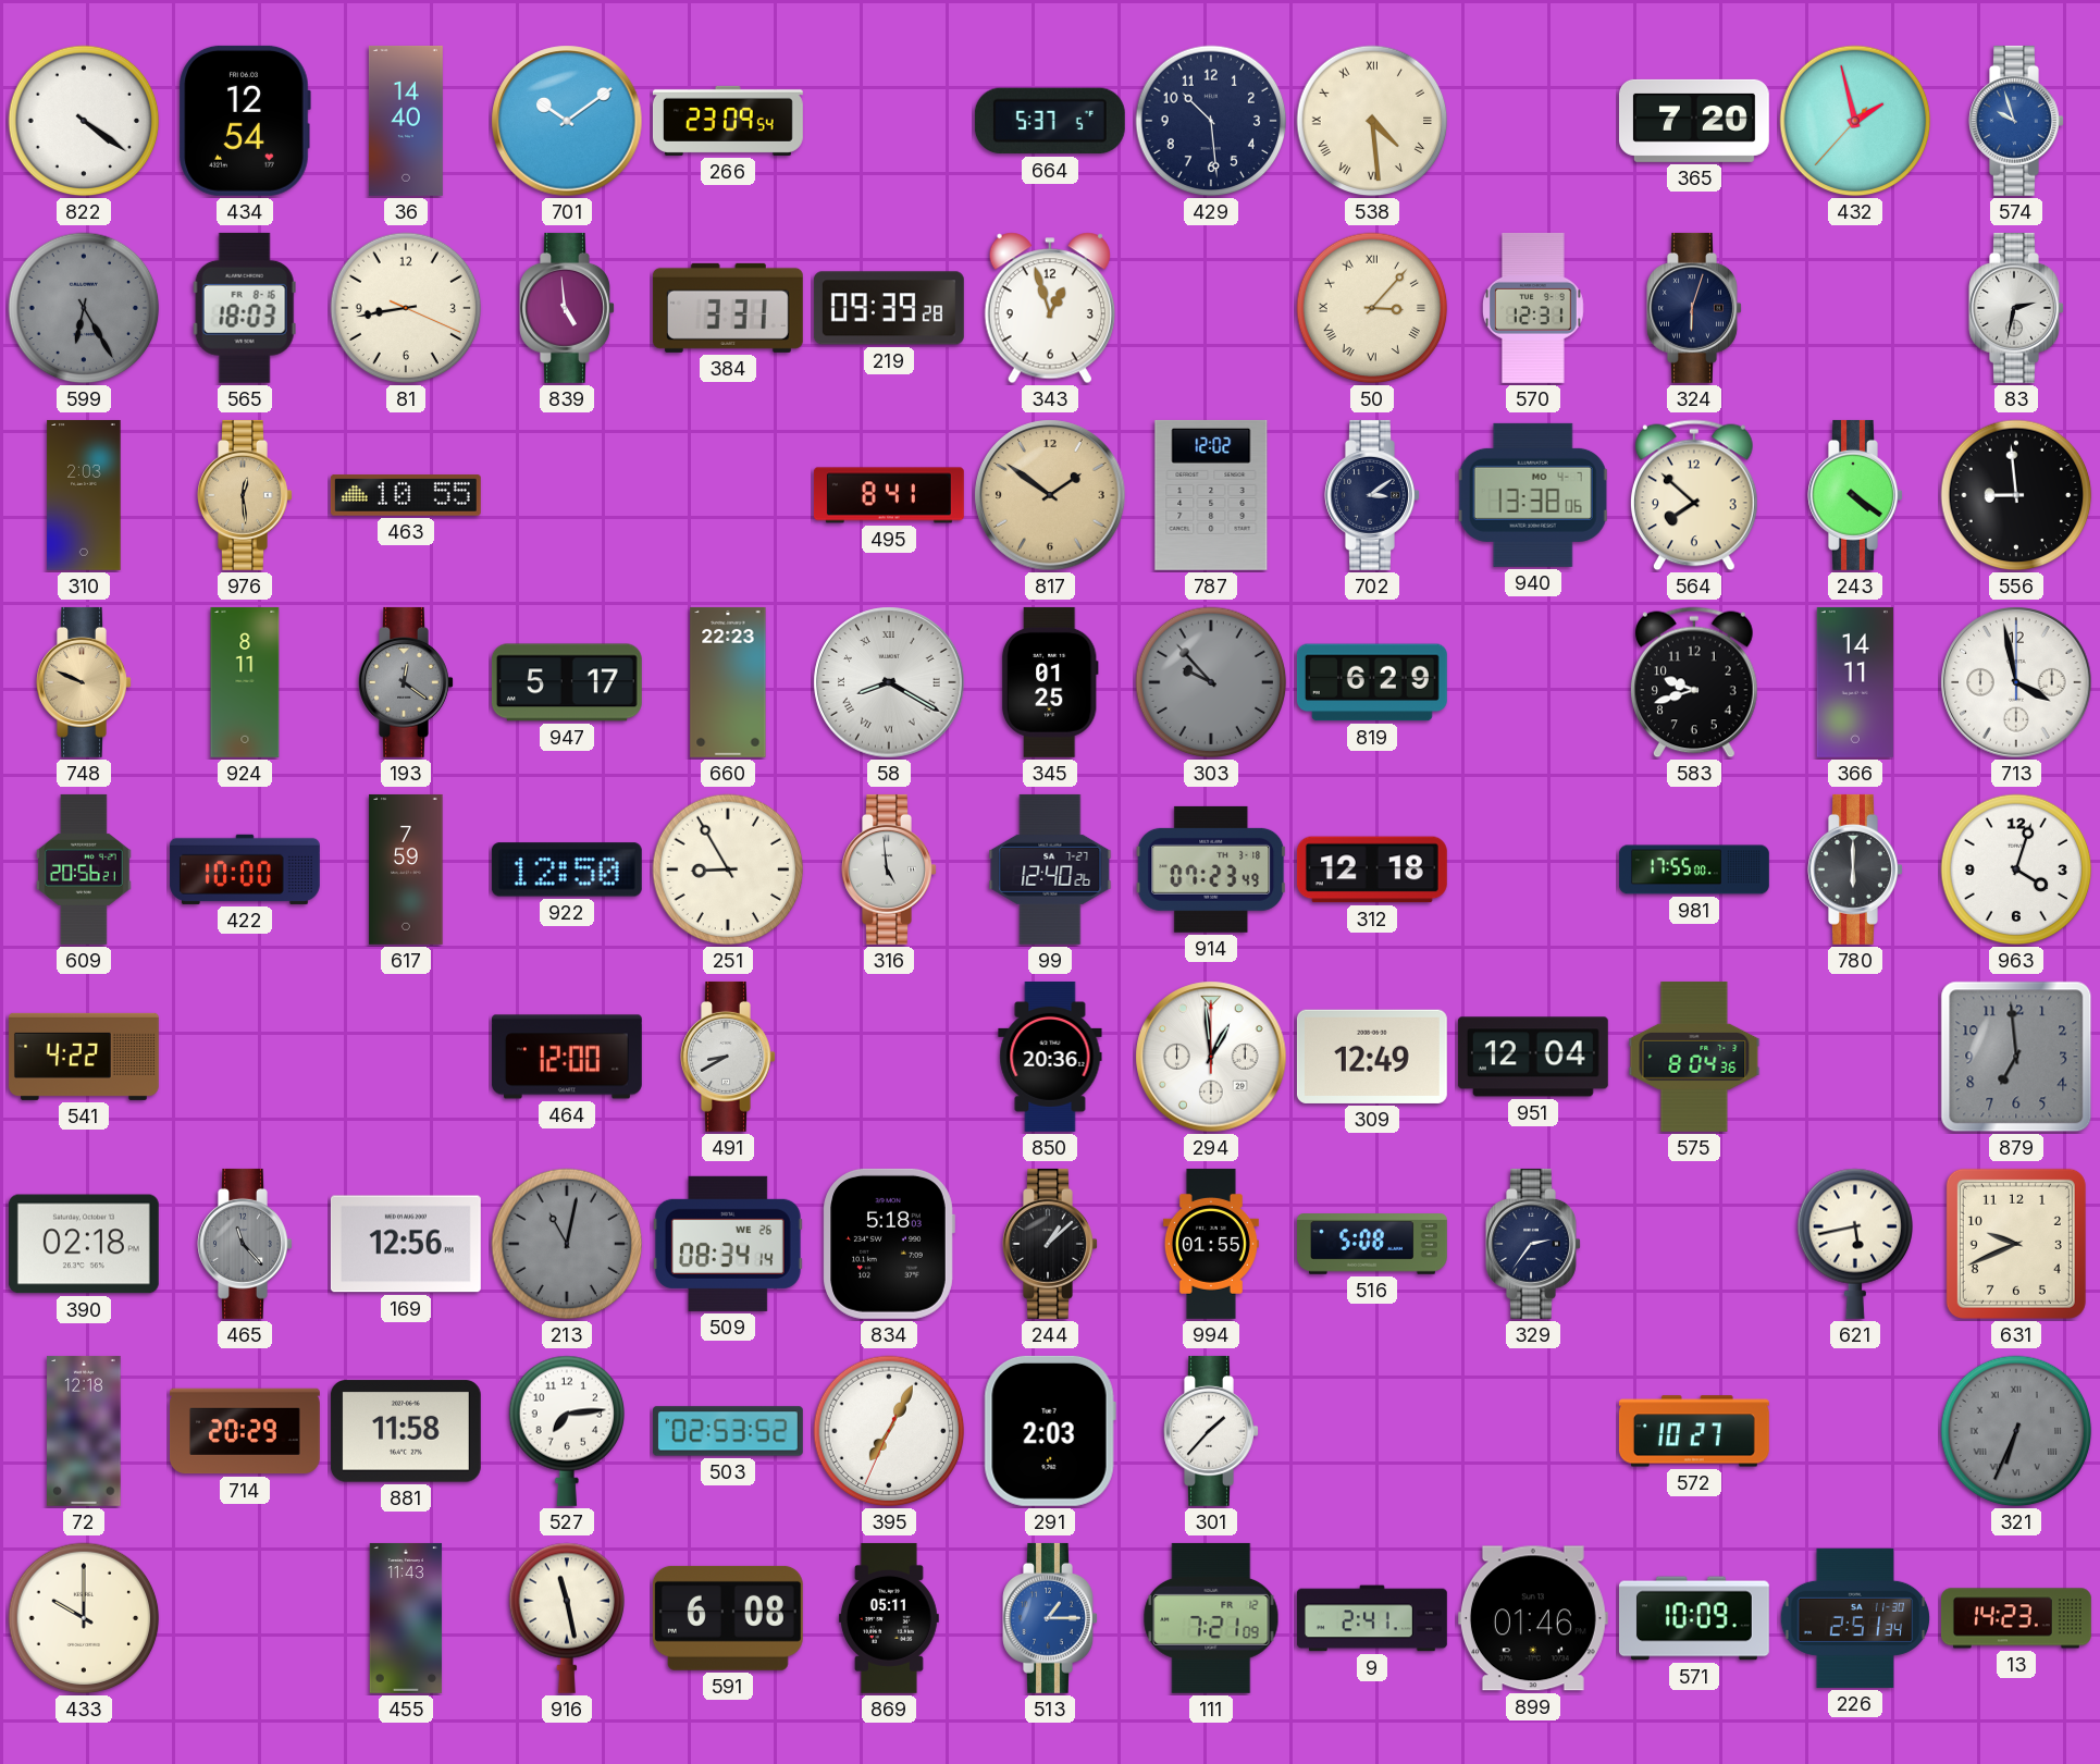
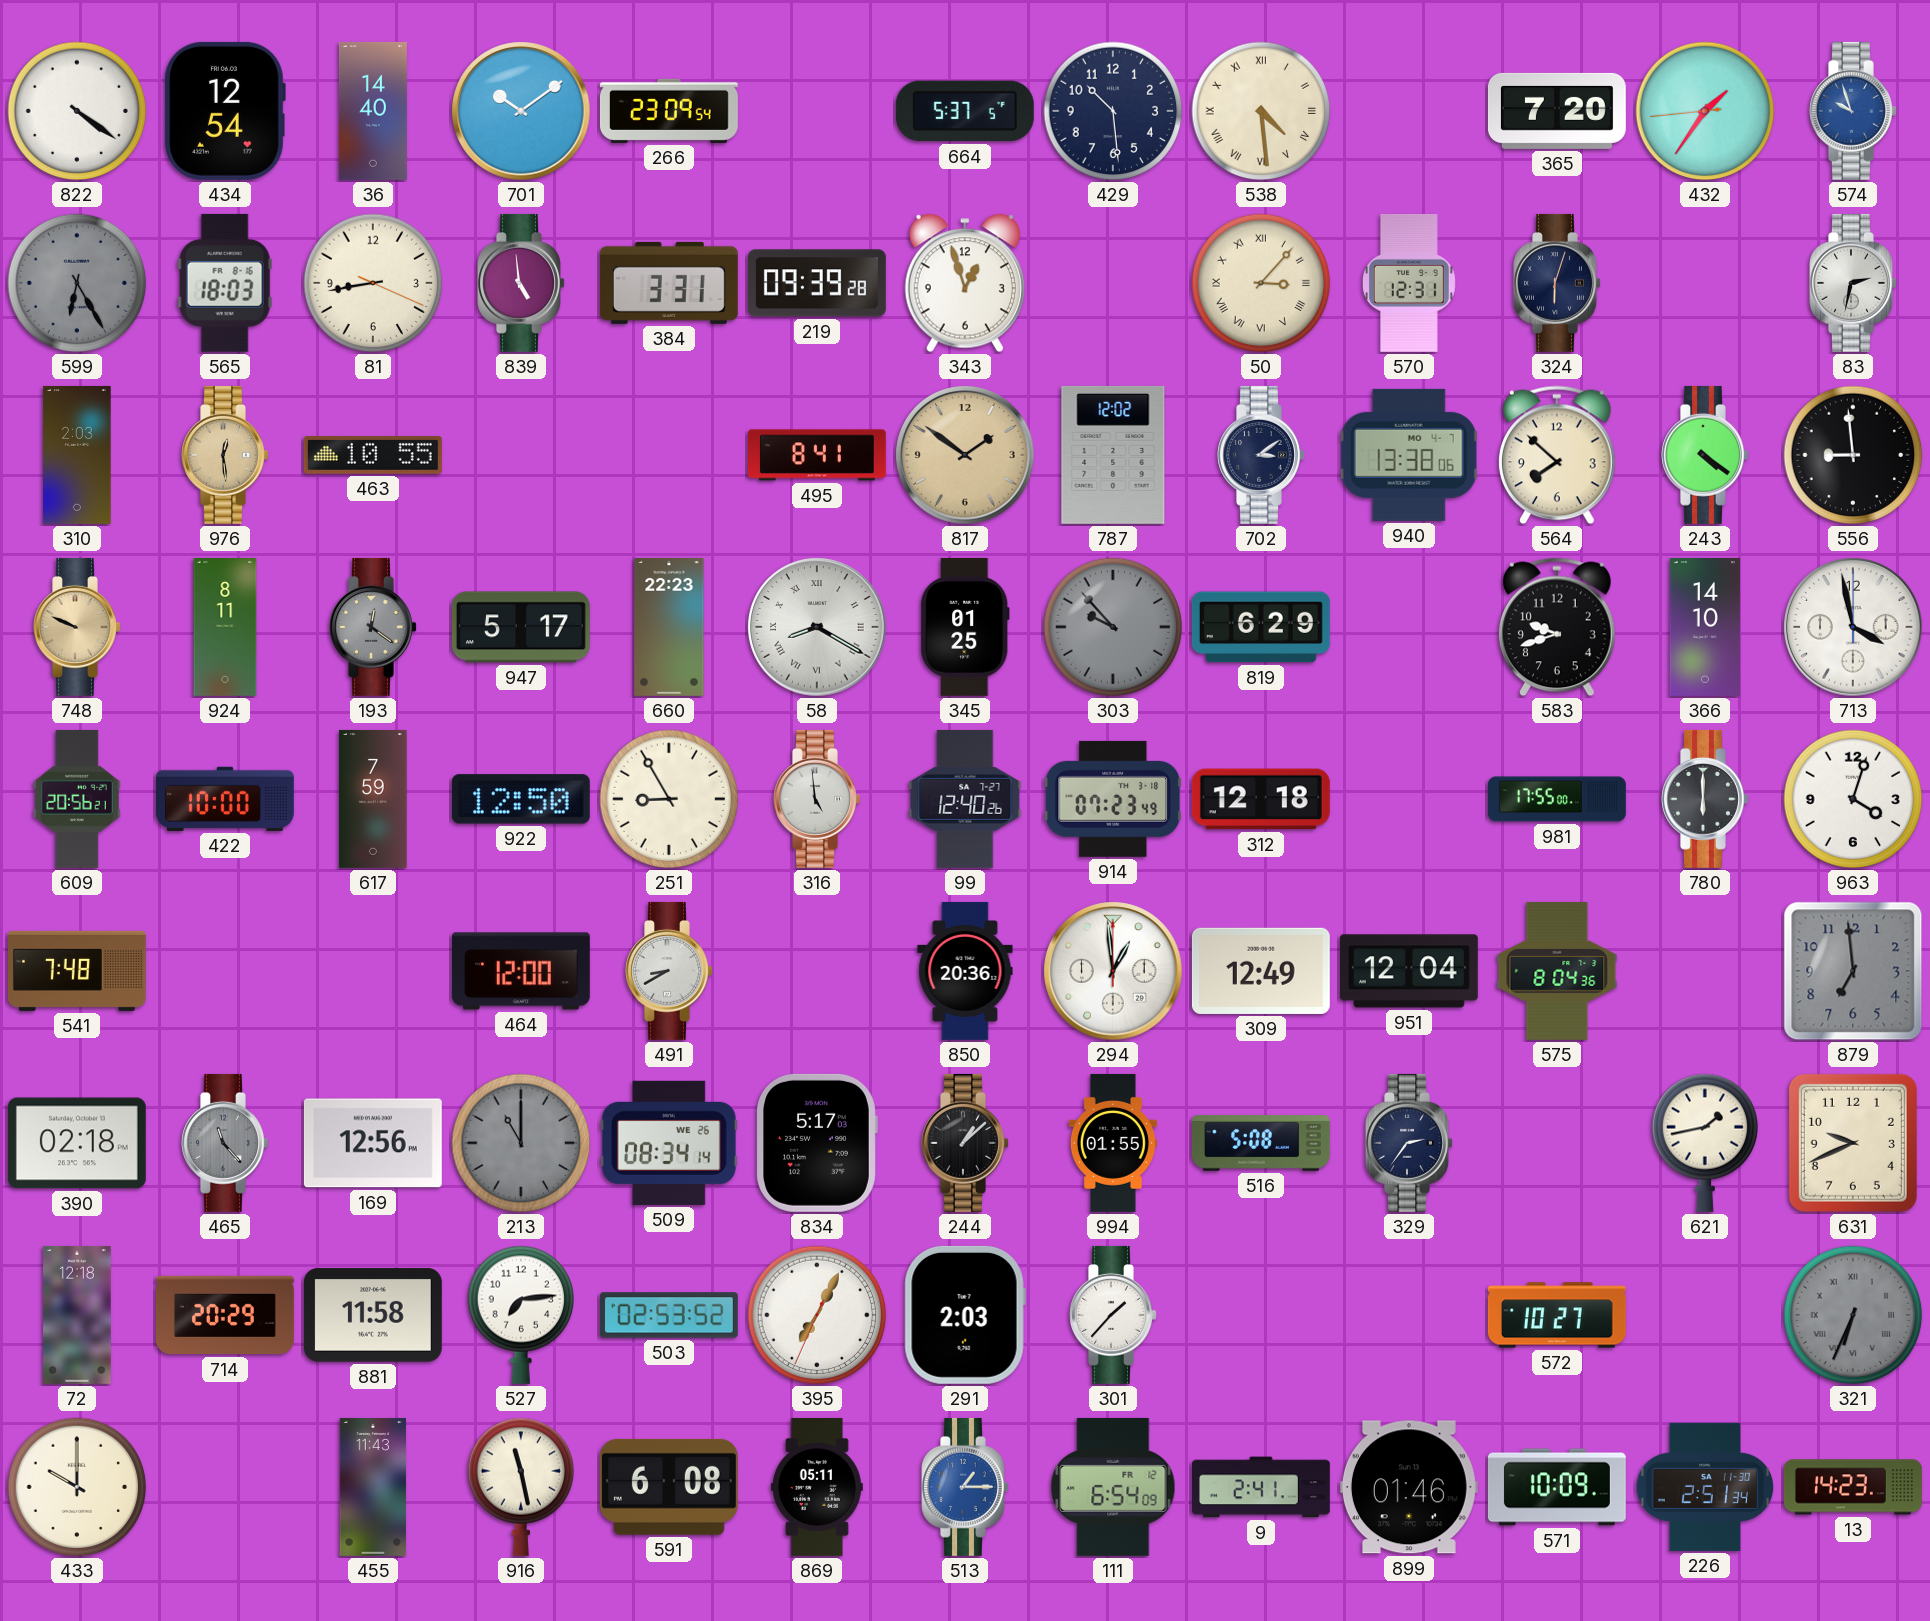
432: 1:57 -> 1:35 (1705, 111)
366: 14:11 -> 14:10 (1704, 627)
541: 4:22 -> 7:48 (77, 971)
213: 11:02 -> 11:00 (521, 1143)
834: 5:18 -> 5:17 (817, 1143)
621: 5:43 -> 1:43 (1704, 1143)
111: 7:21 -> 6:54 (1113, 1487)
